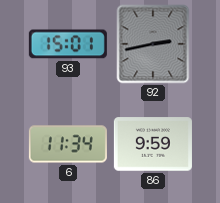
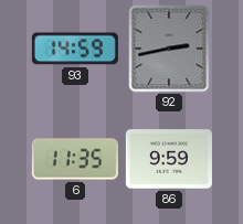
93: 15:01 -> 14:59 (75, 49)
6: 11:34 -> 11:35 (75, 159)
